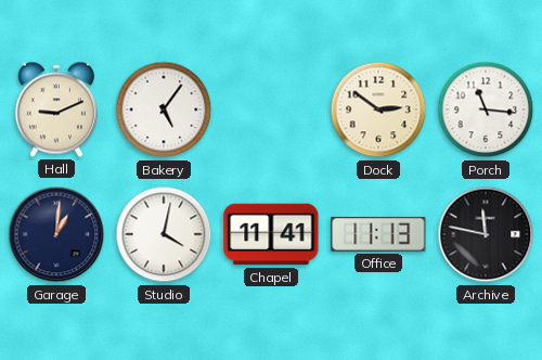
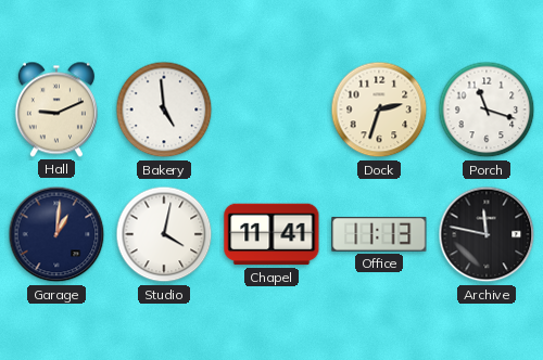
Bakery: 5:06 -> 4:59 (164, 110)
Dock: 2:51 -> 2:33 (379, 110)
Porch: 11:16 -> 11:18 (487, 110)
